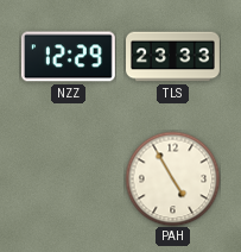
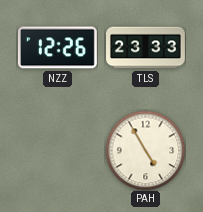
NZZ: 12:29 -> 12:26 (57, 48)
